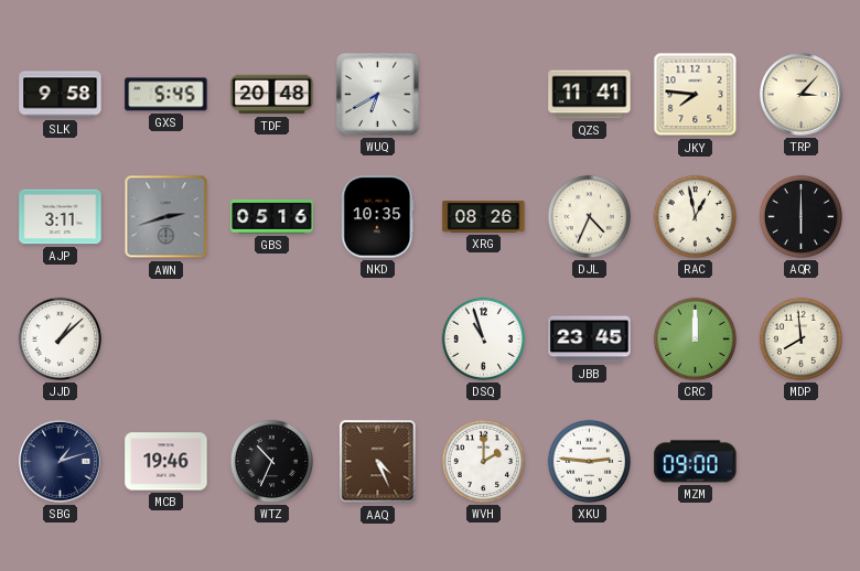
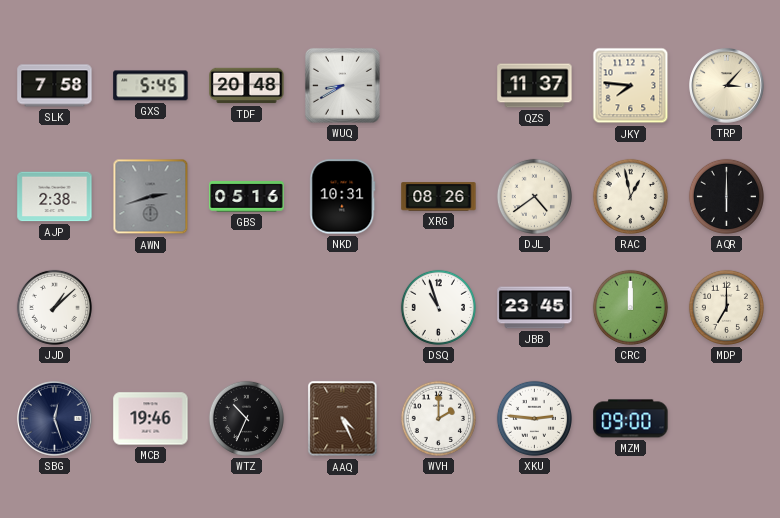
SLK: 9:58 -> 7:58 (55, 86)
WUQ: 6:40 -> 8:40 (342, 85)
QZS: 11:41 -> 11:37 (535, 86)
AJP: 3:11 -> 2:38 (55, 197)
NKD: 10:35 -> 10:31 (343, 197)
DJL: 4:34 -> 4:39 (534, 196)
MDP: 7:59 -> 7:00 (726, 307)
SBG: 1:12 -> 12:27 (55, 419)
